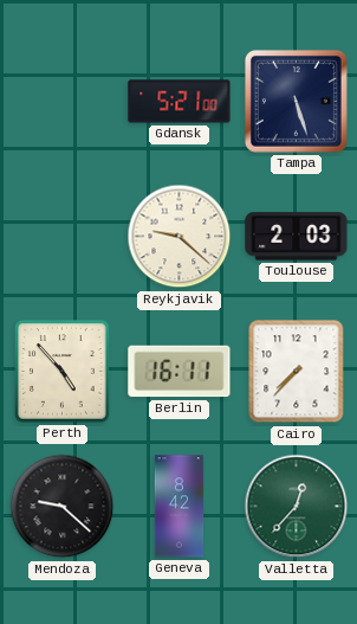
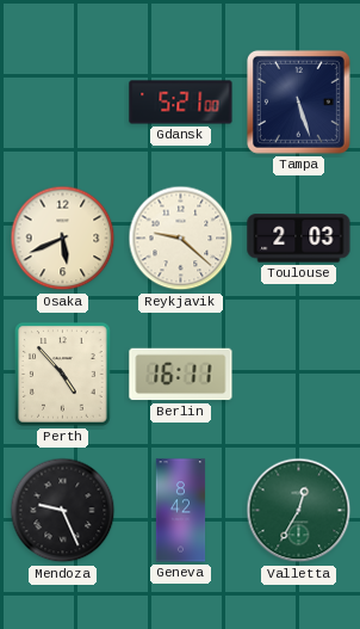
Osaka: none -> 5:41 (63, 239)
Cairo: 7:37 -> none (297, 372)
Mendoza: 9:22 -> 9:26 (63, 511)
Valletta: 12:37 -> 12:35 (299, 511)
